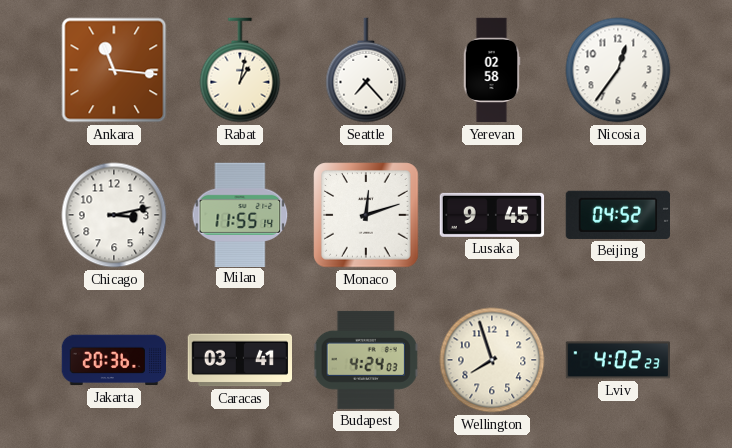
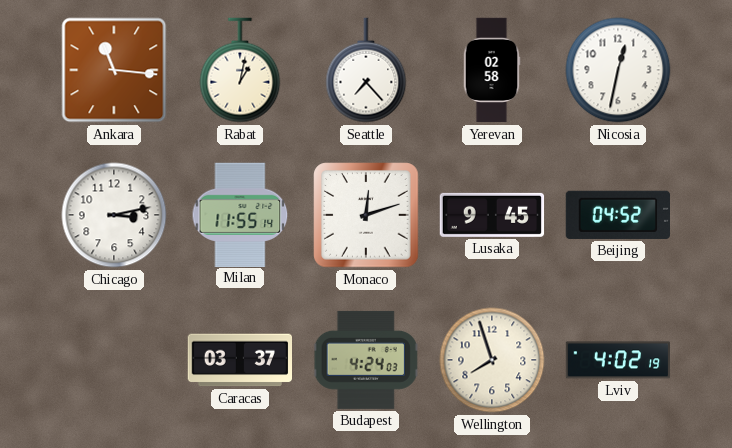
Nicosia: 12:36 -> 12:32 (618, 70)
Jakarta: 20:36 -> none (114, 360)
Caracas: 03:41 -> 03:37 (239, 360)
Lviv: 4:02:23 -> 4:02:19 (618, 360)
